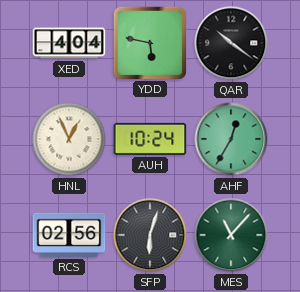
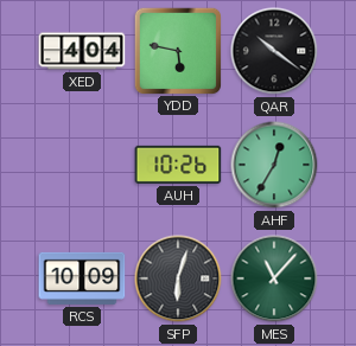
HNL: 12:56 -> none (69, 139)
AUH: 10:24 -> 10:26 (178, 165)
RCS: 02:56 -> 10:09 (82, 278)
